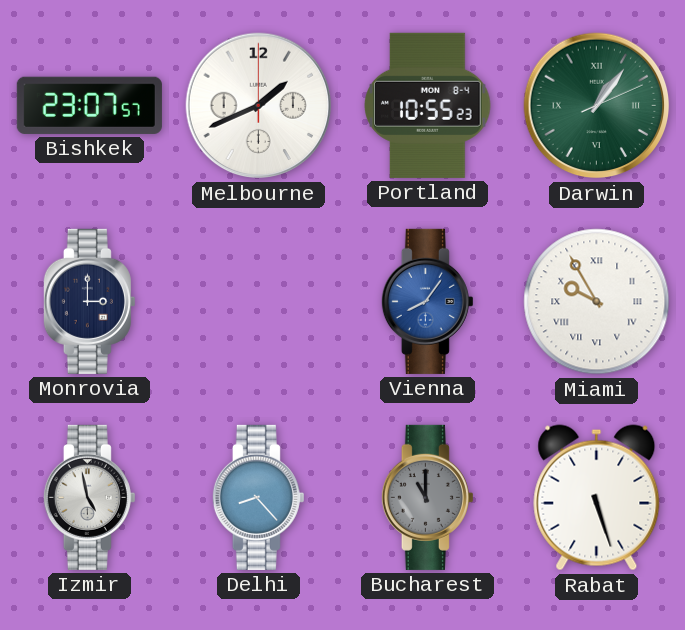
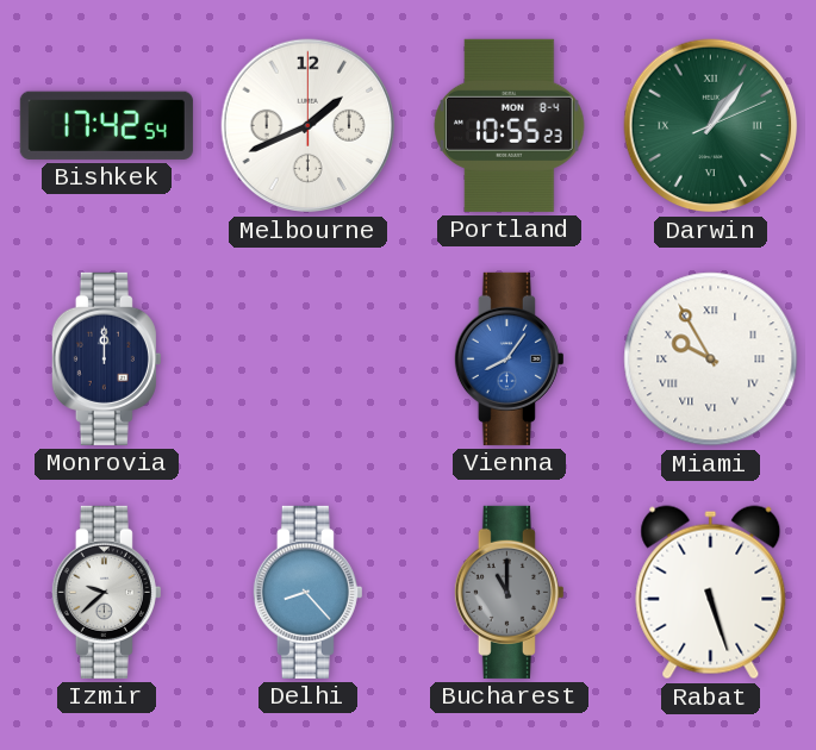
Bishkek: 23:07 -> 17:42 (106, 125)
Monrovia: 3:00 -> 12:00 (106, 358)
Izmir: 4:58 -> 9:38 (106, 592)
